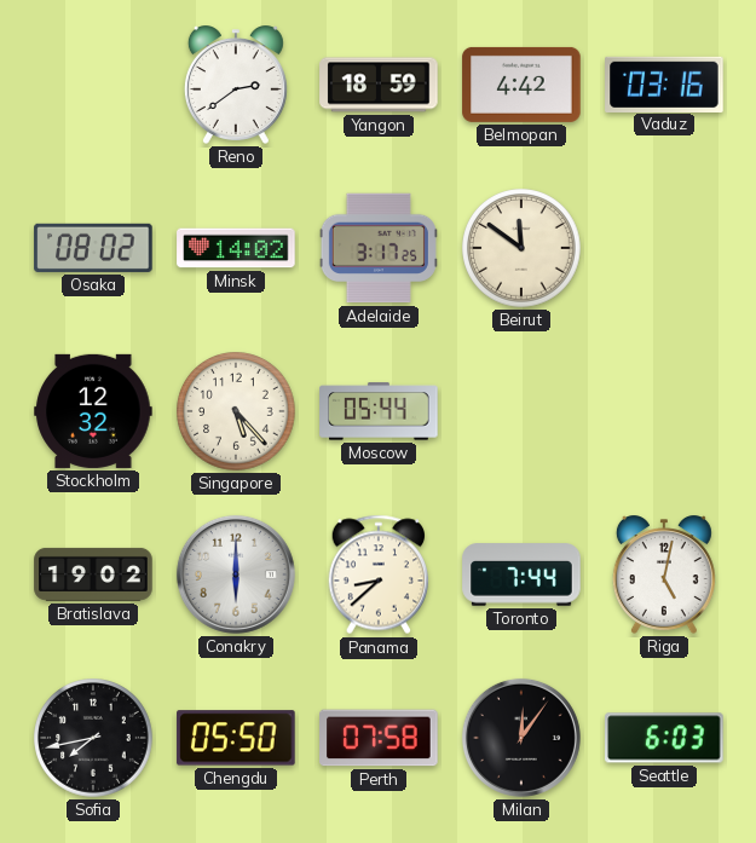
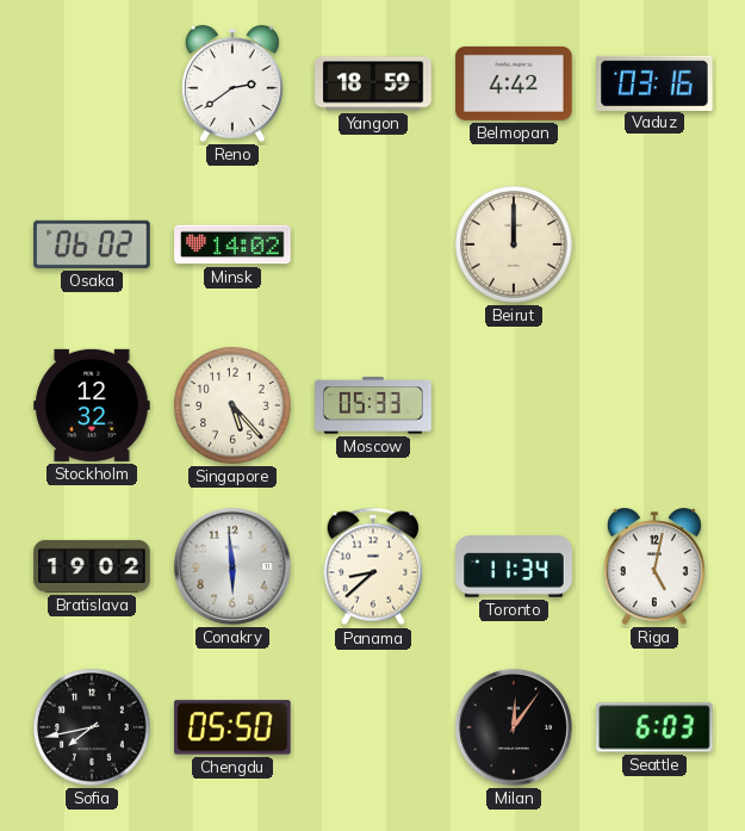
Osaka: 08:02 -> 06:02 (92, 244)
Adelaide: 3:17 -> none (379, 248)
Beirut: 11:51 -> 12:00 (514, 244)
Moscow: 05:44 -> 05:33 (373, 405)
Conakry: 6:00 -> 5:59 (232, 566)
Toronto: 7:44 -> 11:34 (514, 566)
Perth: 07:58 -> none (379, 738)
